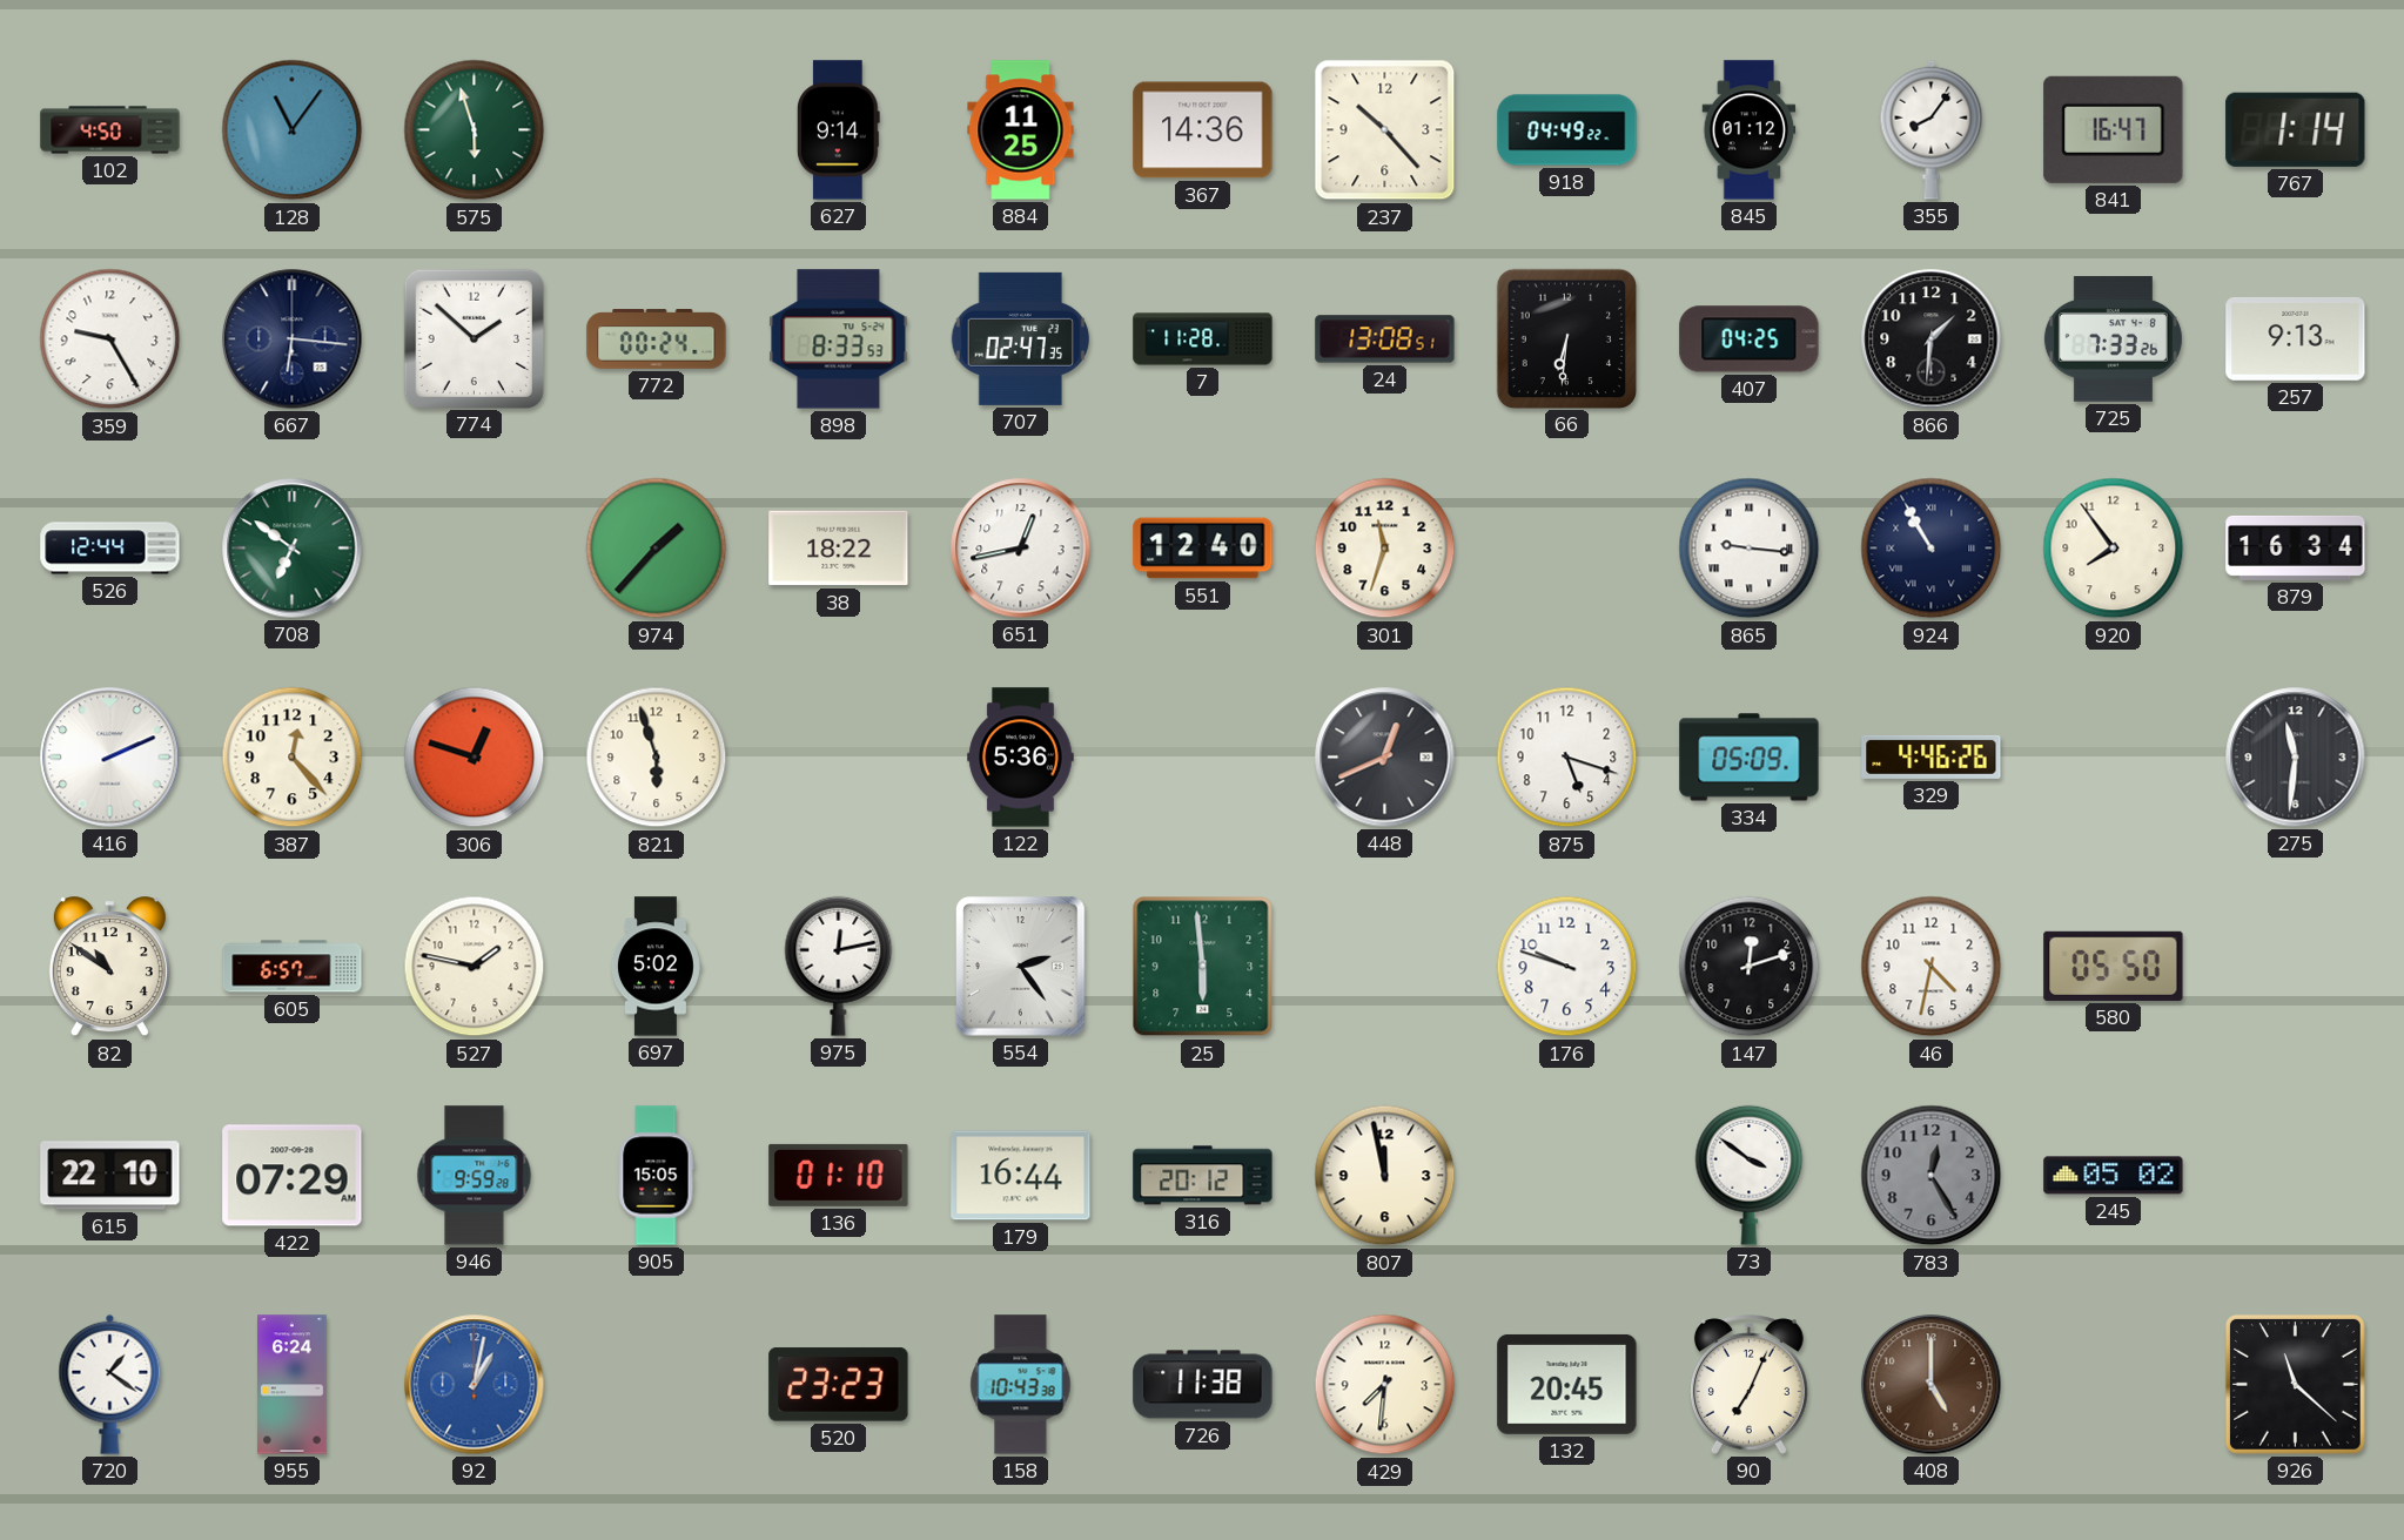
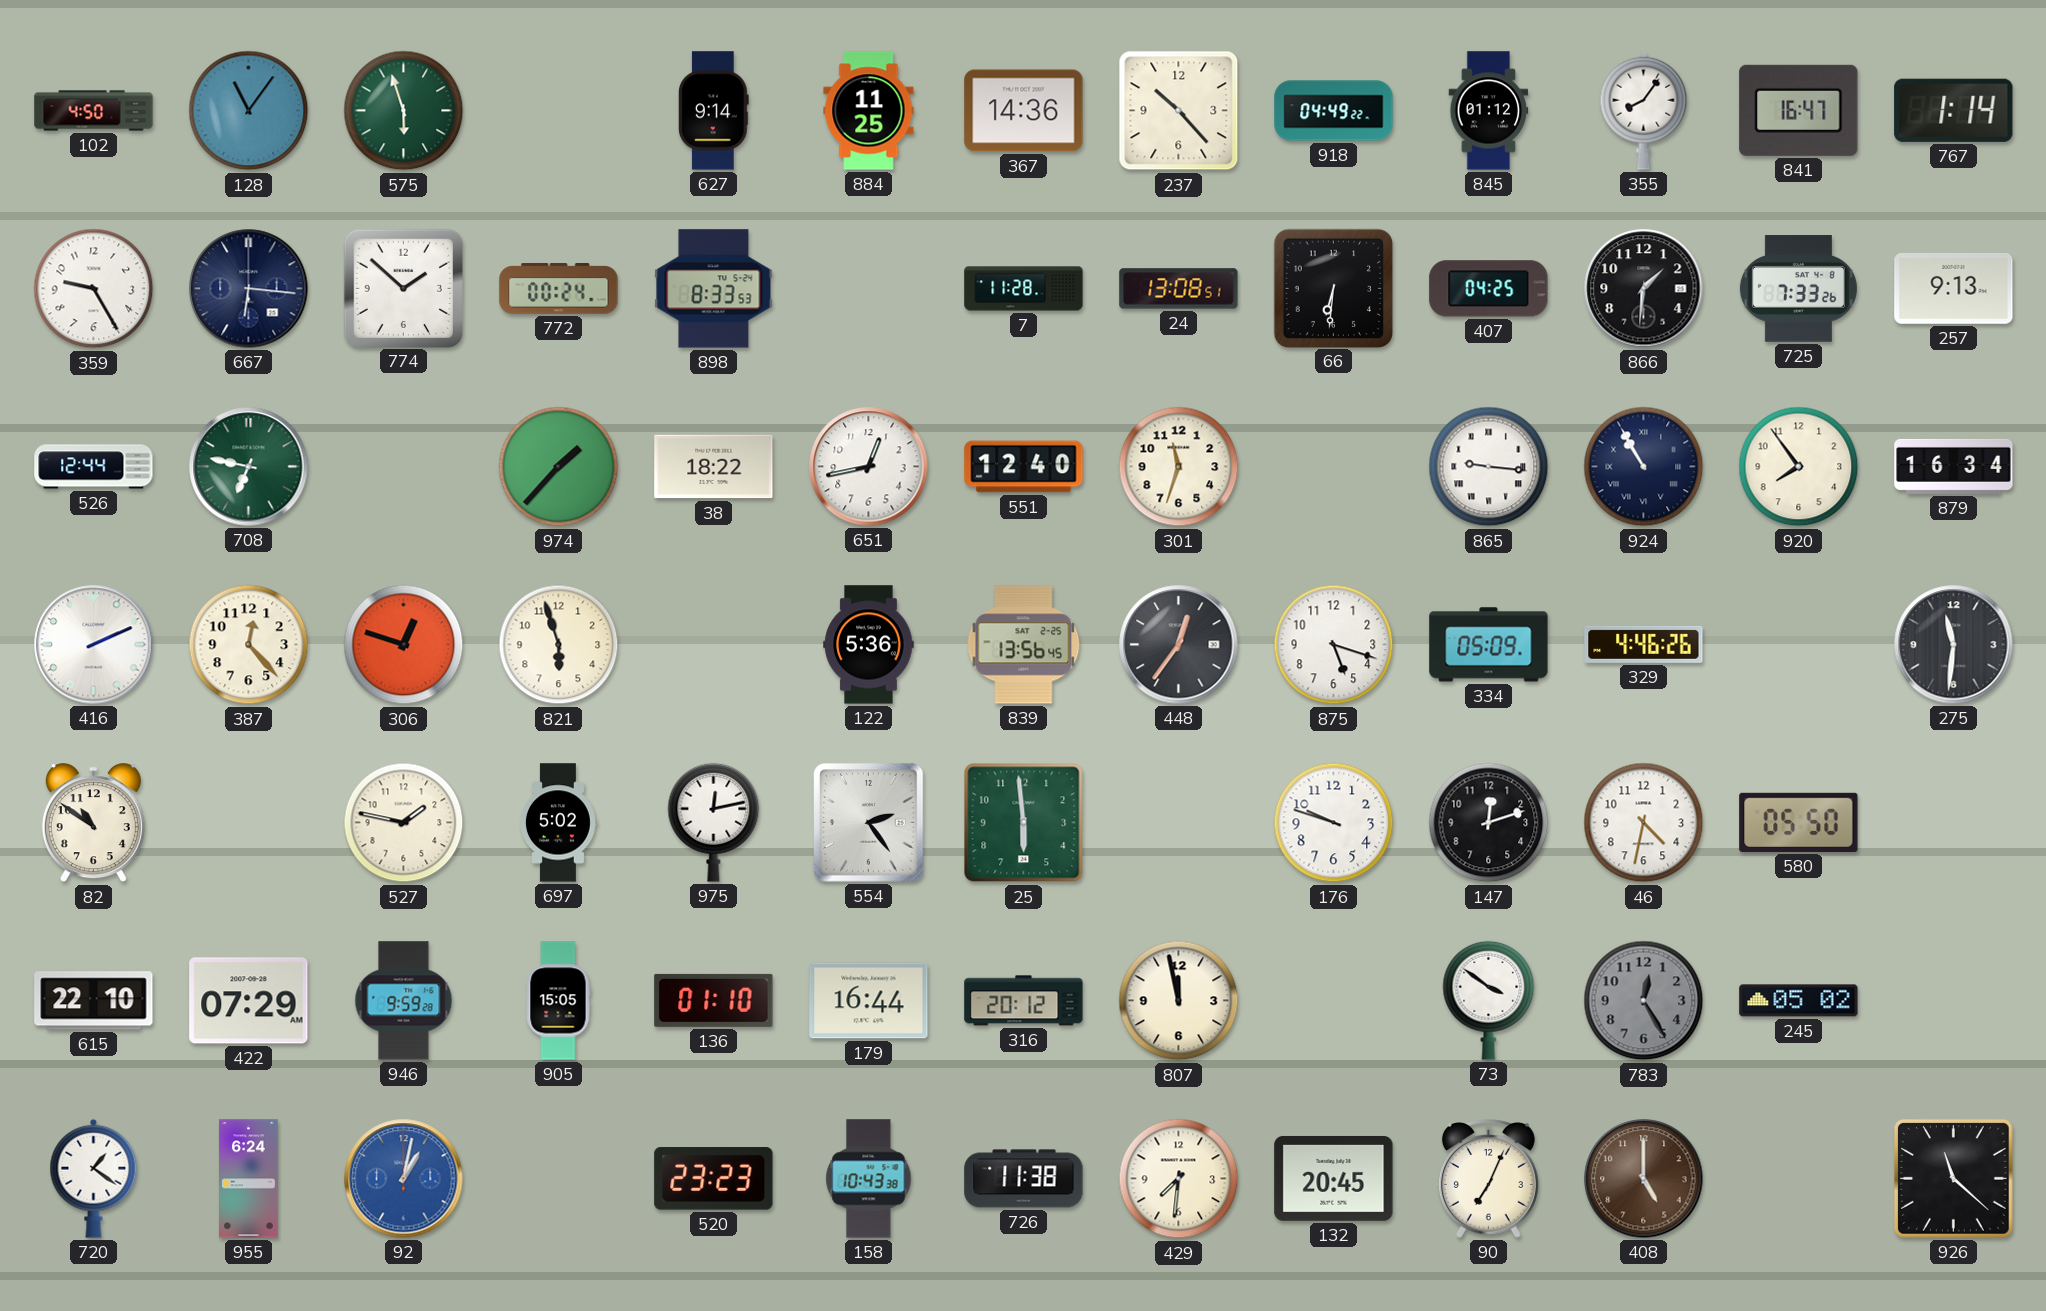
707: 02:47 -> none (1021, 338)
708: 6:51 -> 6:47 (249, 467)
839: none -> 13:56 (1024, 645)
448: 12:41 -> 12:36 (1179, 645)
605: 6:57 -> none (293, 967)
